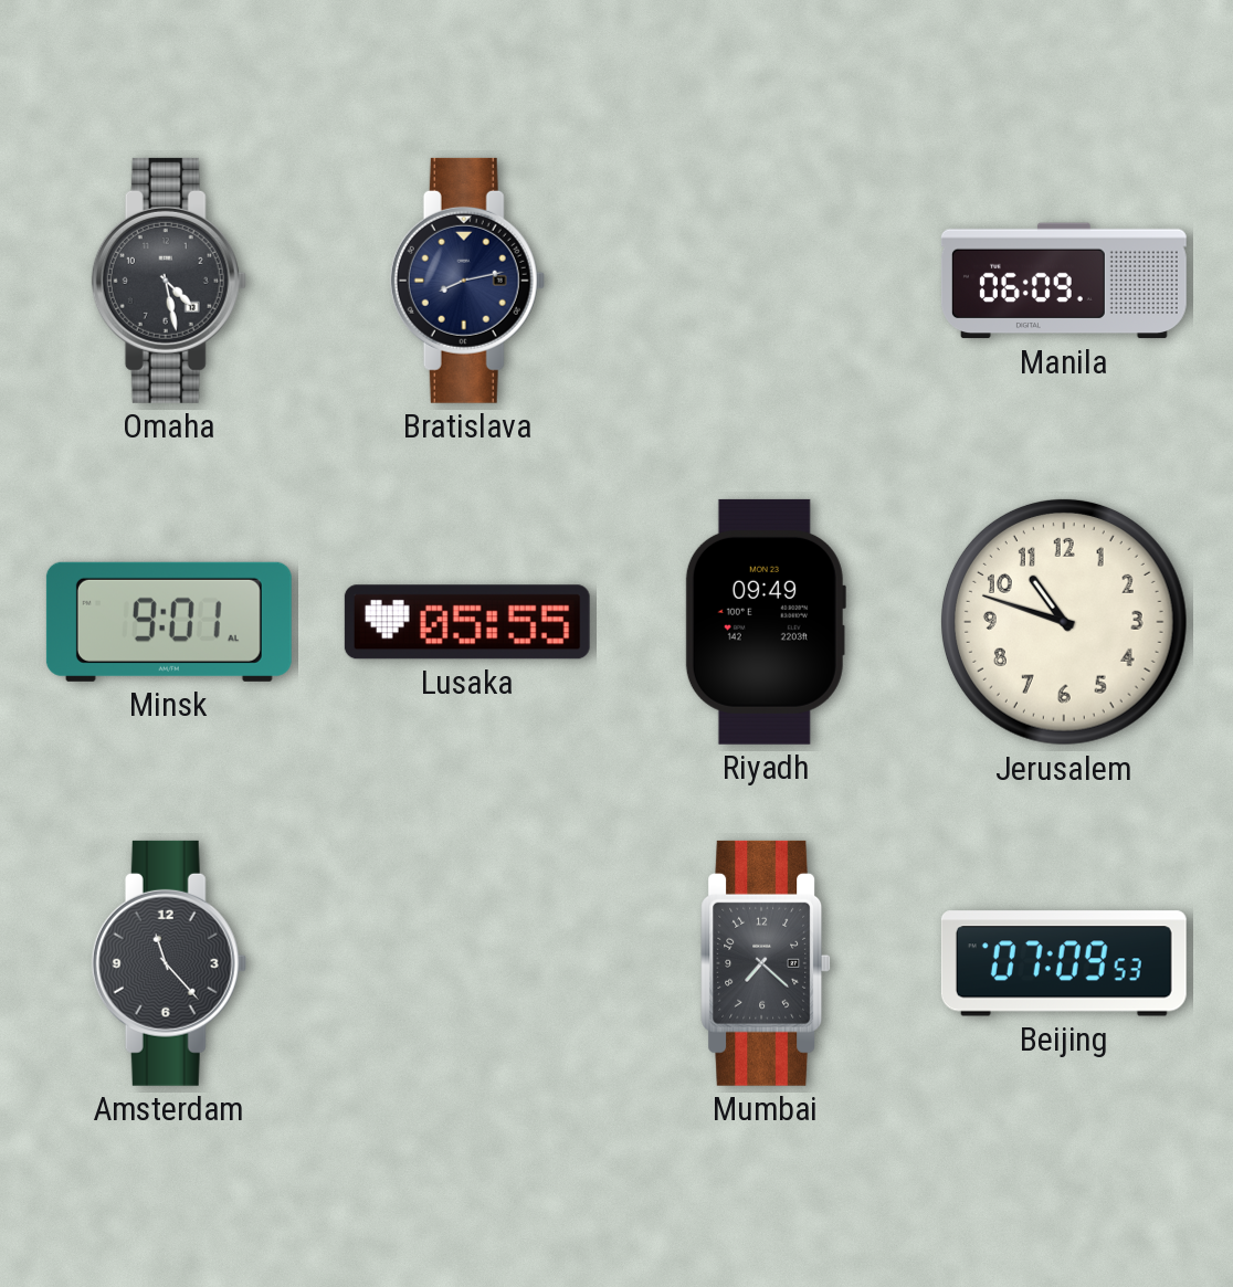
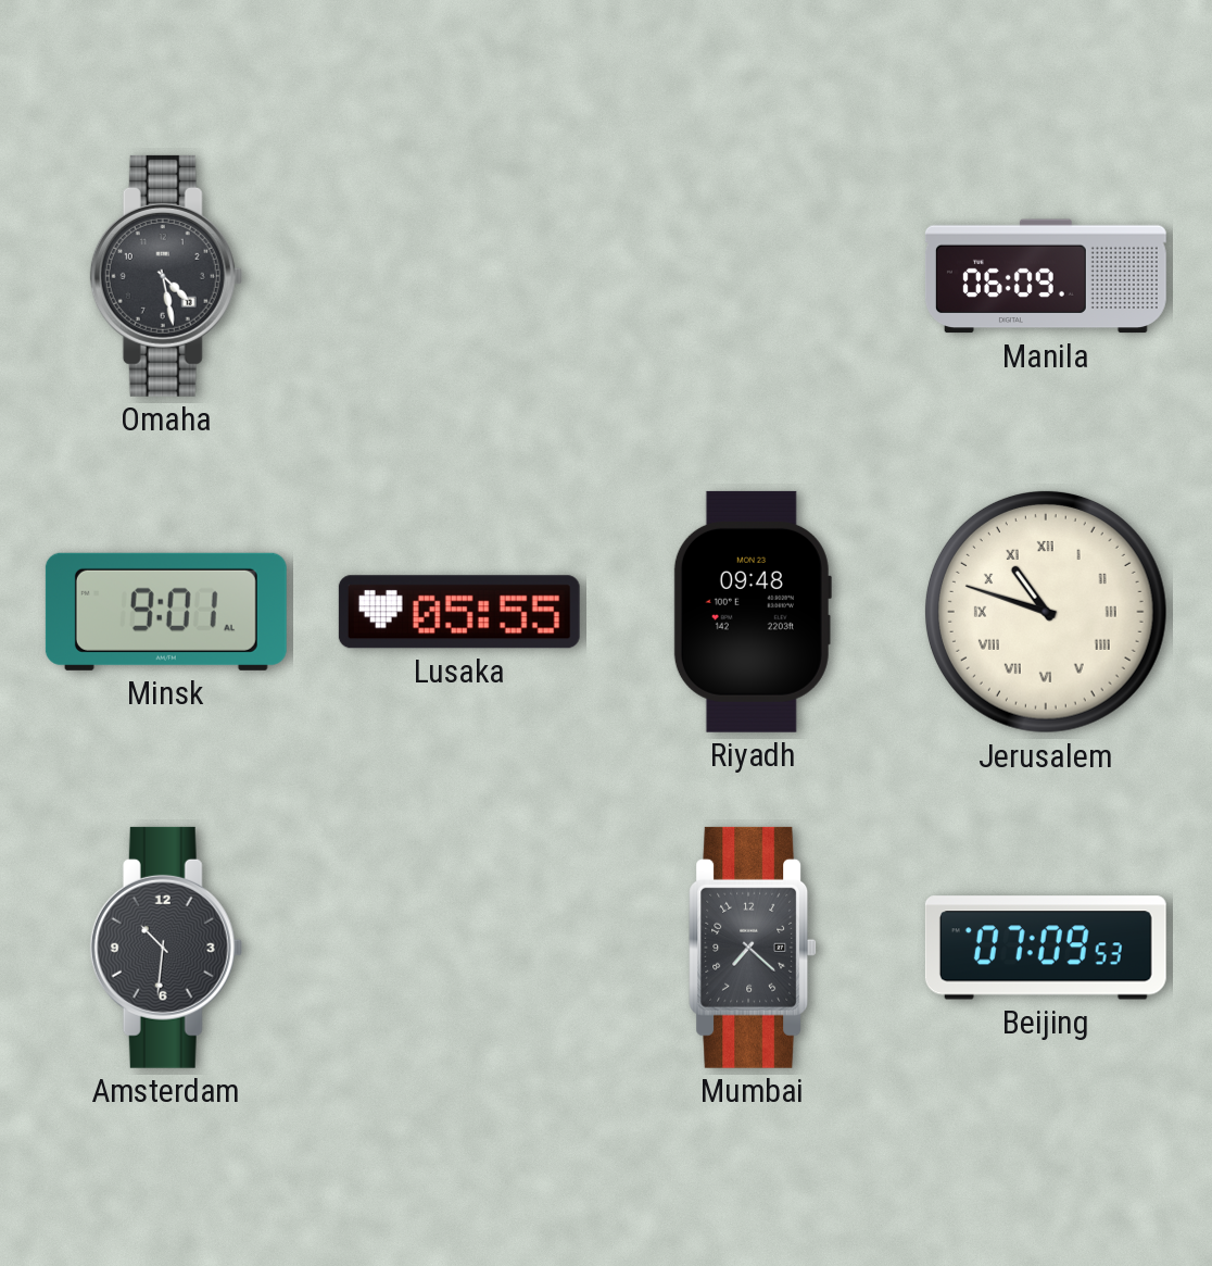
Bratislava: 8:13 -> none (467, 281)
Riyadh: 09:49 -> 09:48 (753, 612)
Jerusalem numerals: Arabic -> Roman (1046, 612)
Amsterdam: 11:23 -> 10:31 (166, 948)
